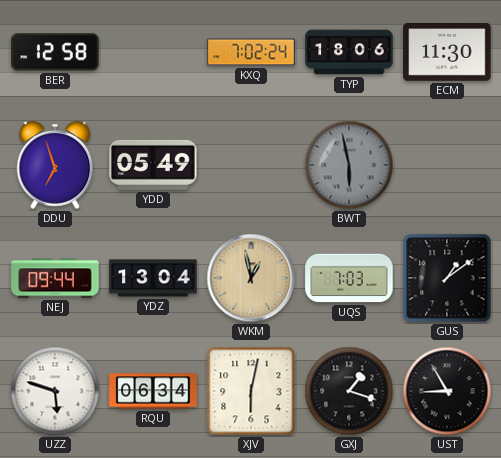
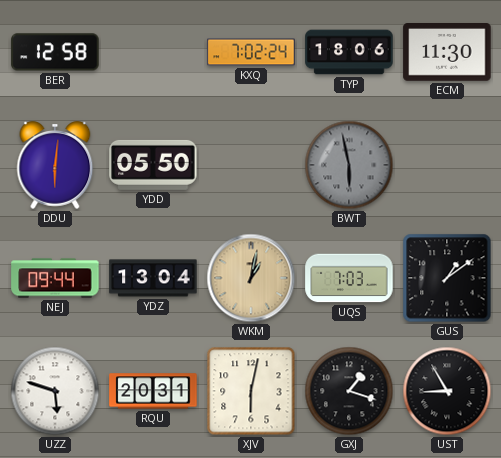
DDU: 6:57 -> 6:01 (55, 165)
YDD: 05:49 -> 05:50 (153, 165)
WKM: 12:58 -> 1:02 (251, 278)
RQU: 06:34 -> 20:31 (153, 391)
